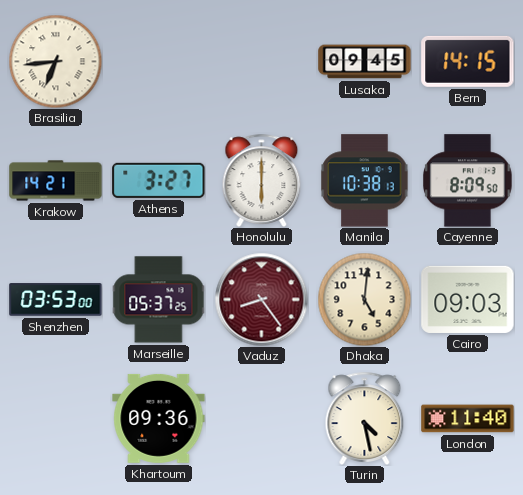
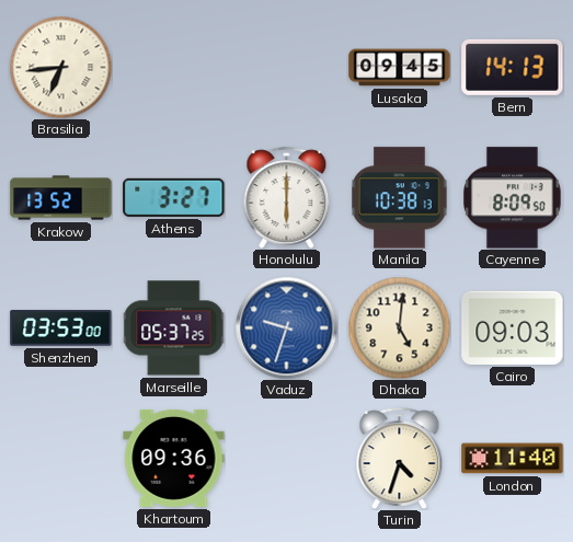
Bern: 14:15 -> 14:13 (513, 67)
Krakow: 14:21 -> 13:52 (61, 198)
Vaduz: 8:24 -> 9:33 (286, 327)
Vaduz dial: burgundy -> blue (286, 327)
Turin: 4:28 -> 4:33 (400, 458)
